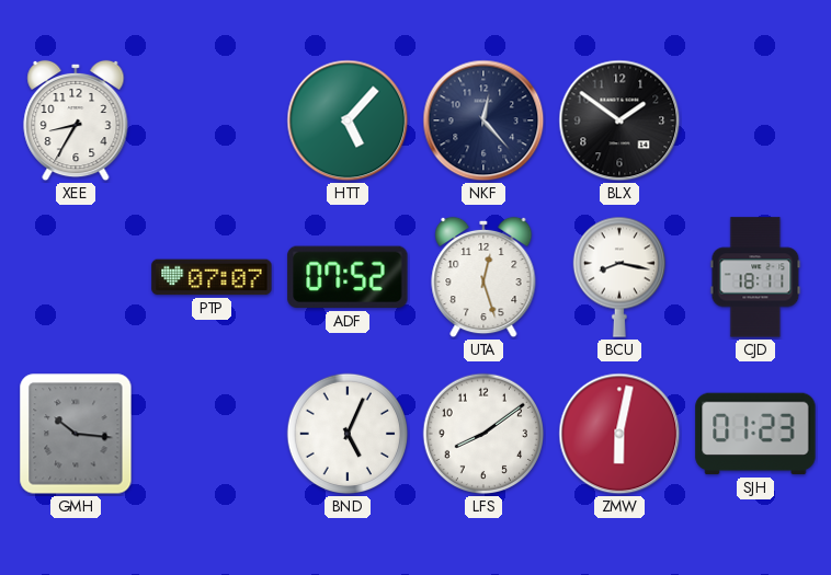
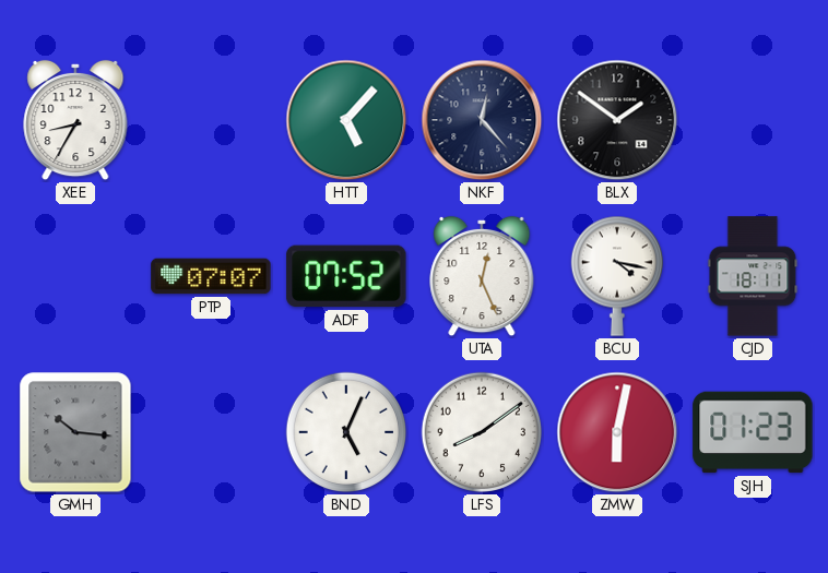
UTA: 12:27 -> 12:26 (482, 276)
BCU: 8:17 -> 4:17 (616, 276)
